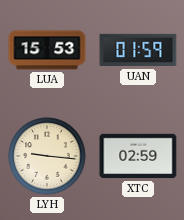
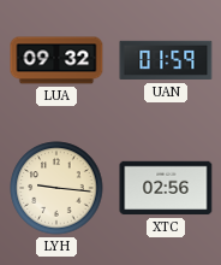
LUA: 15:53 -> 09:32 (56, 60)
XTC: 02:59 -> 02:56 (166, 188)
